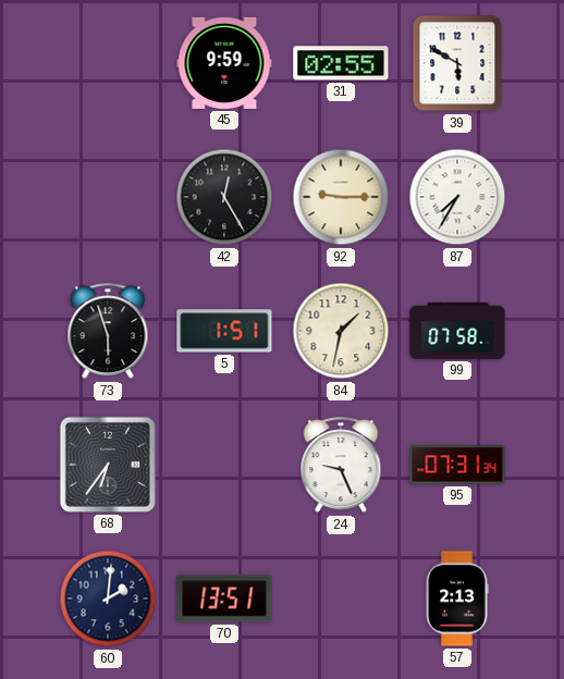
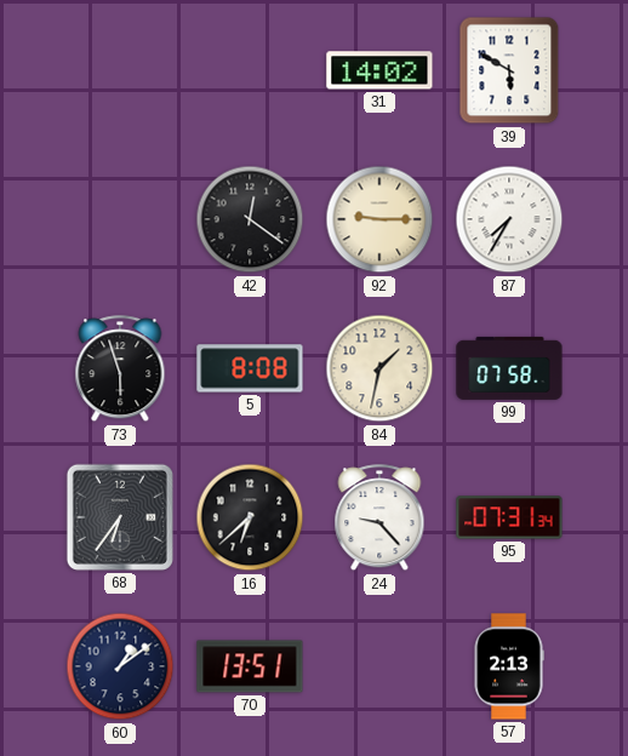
45: 9:59 -> none (224, 63)
31: 02:55 -> 14:02 (379, 70)
42: 12:25 -> 12:21 (250, 219)
5: 1:51 -> 8:08 (250, 368)
16: none -> 6:38 (250, 517)
24: 9:26 -> 9:23 (379, 519)
60: 2:01 -> 1:09 (120, 666)
